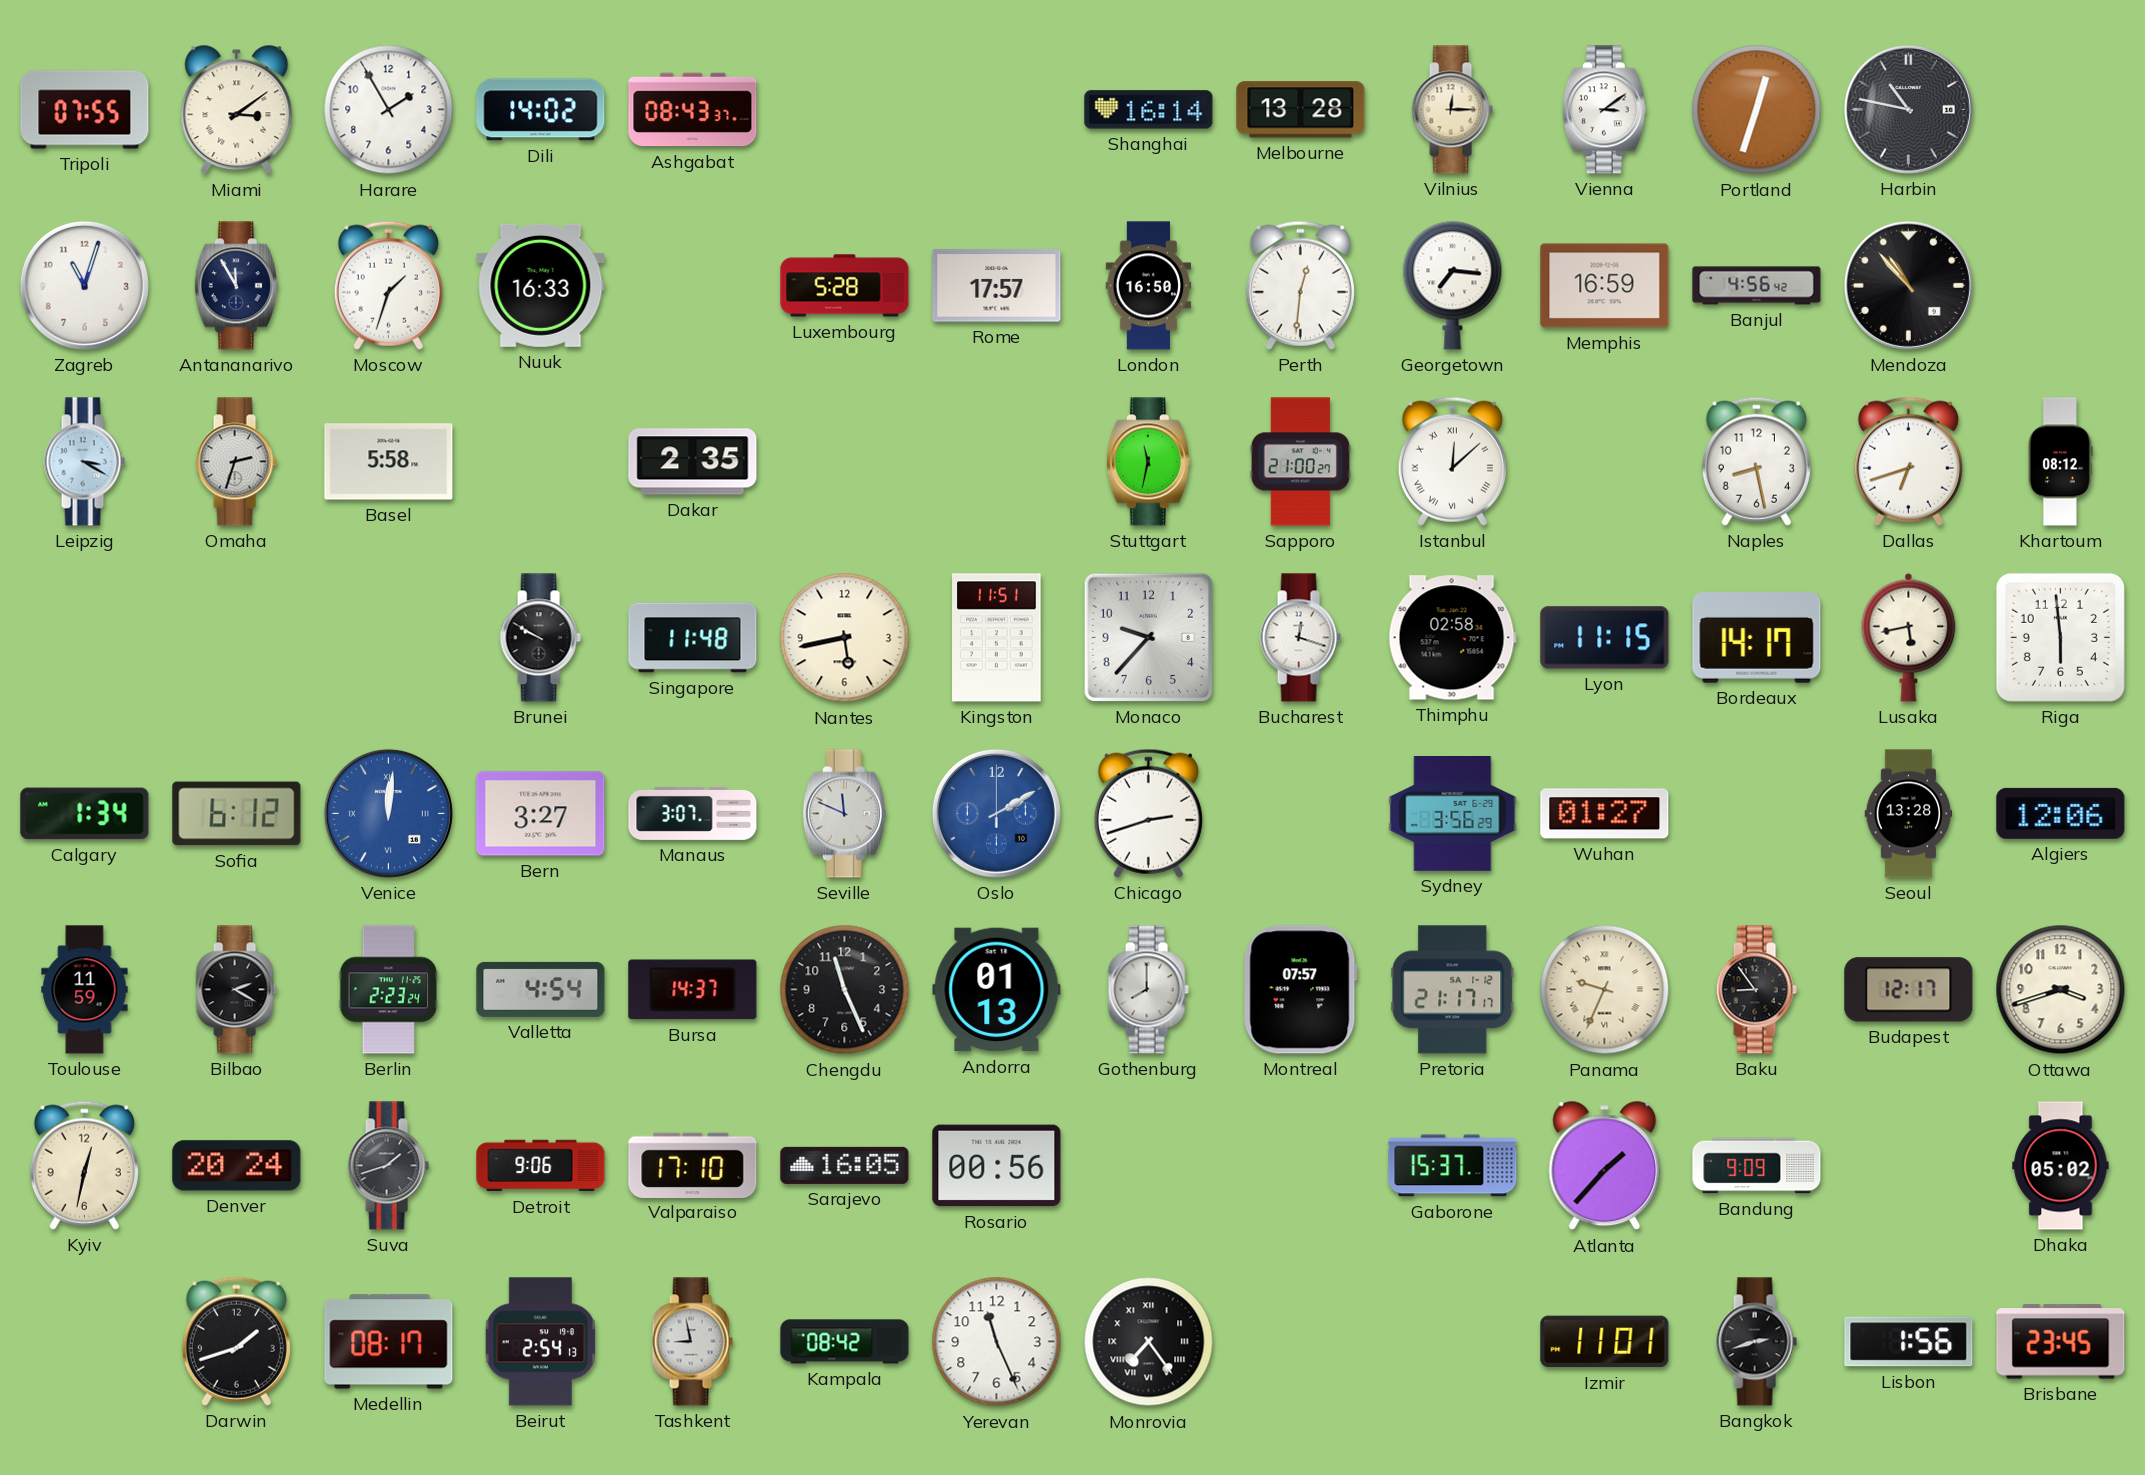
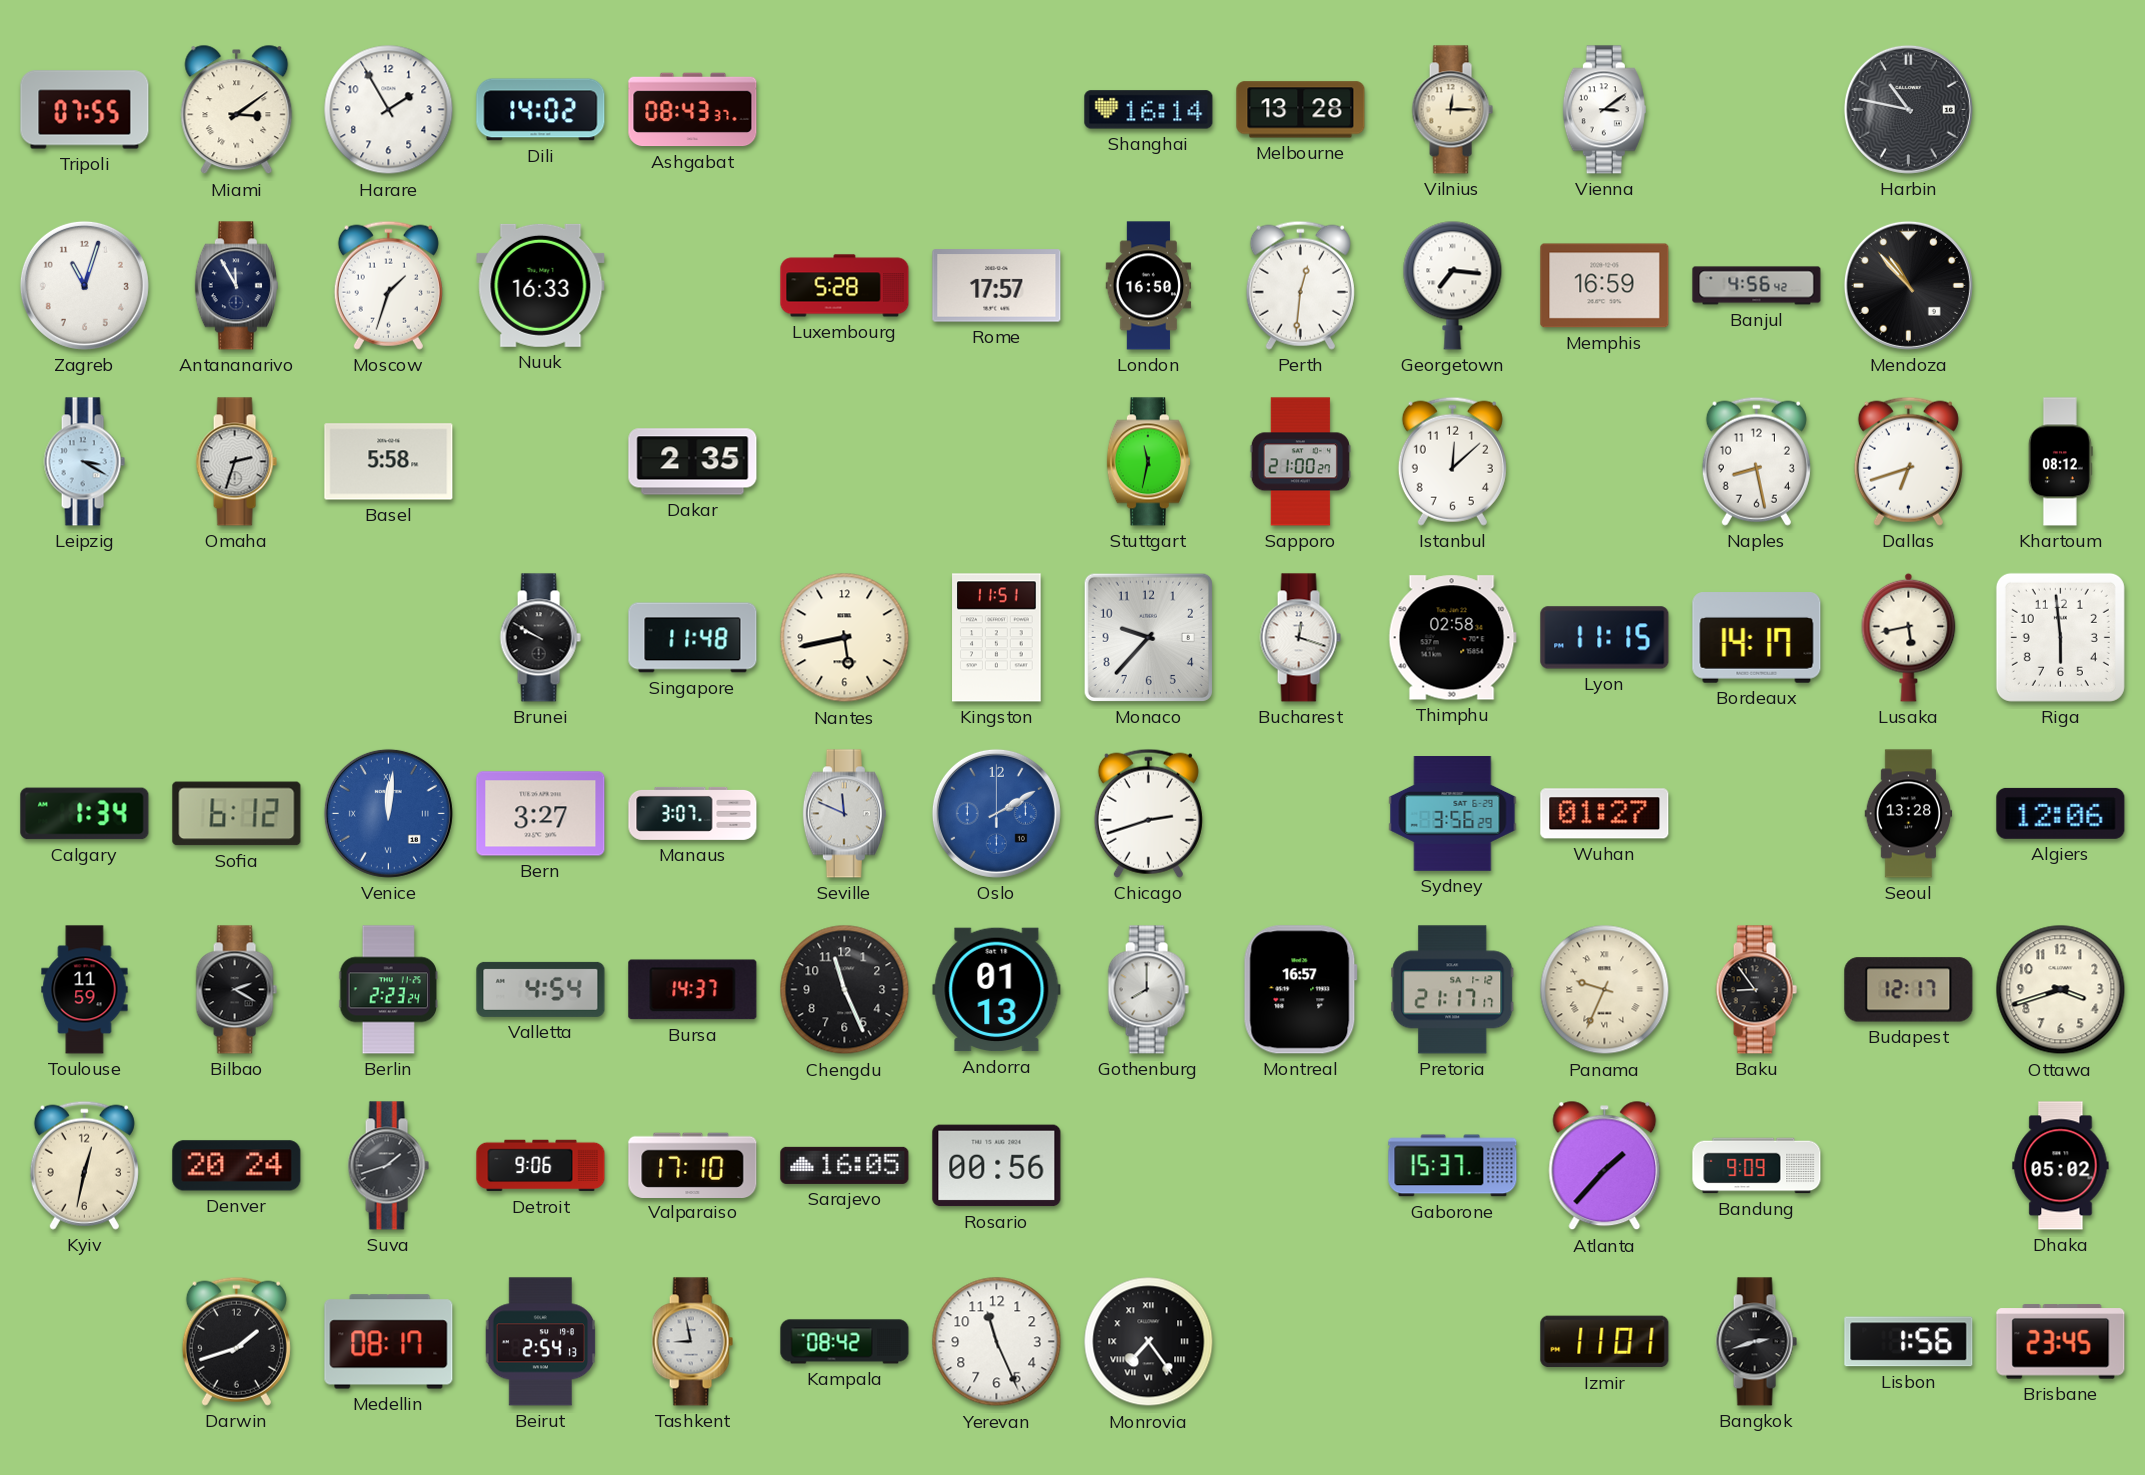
Portland: 12:33 -> none (1757, 110)
Istanbul numerals: Roman -> Arabic (1452, 461)
Montreal: 07:57 -> 16:57 (1300, 990)
